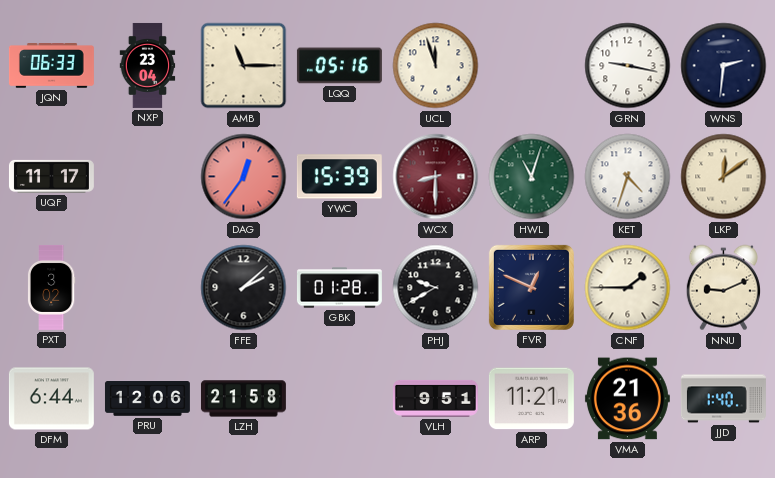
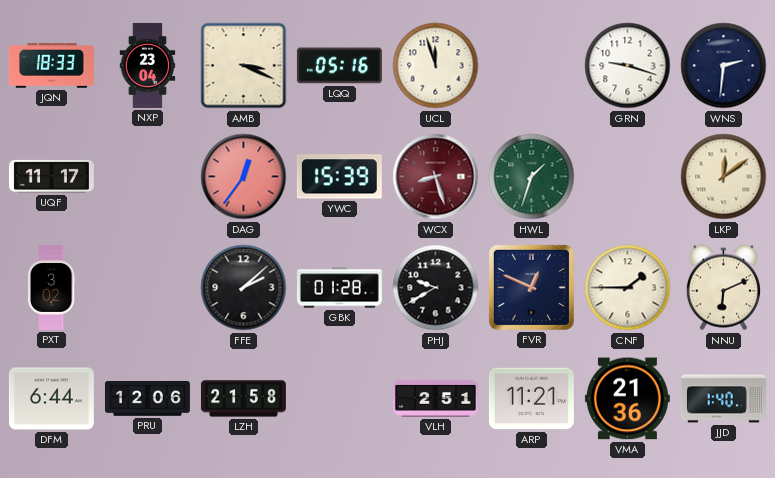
JQN: 06:33 -> 18:33 (51, 66)
AMB: 11:15 -> 3:19 (244, 66)
GRN: 9:17 -> 9:18 (628, 66)
WCX: 8:30 -> 8:27 (436, 177)
HWL: 11:03 -> 1:33 (532, 177)
KET: 4:33 -> none (628, 177)
NNU: 9:11 -> 6:11 (723, 288)
VLH: 9:51 -> 2:51 (435, 398)
